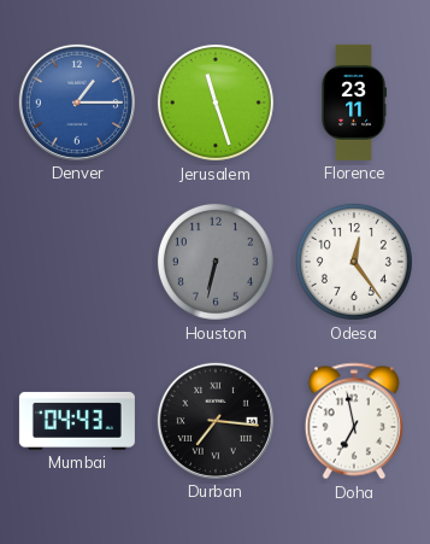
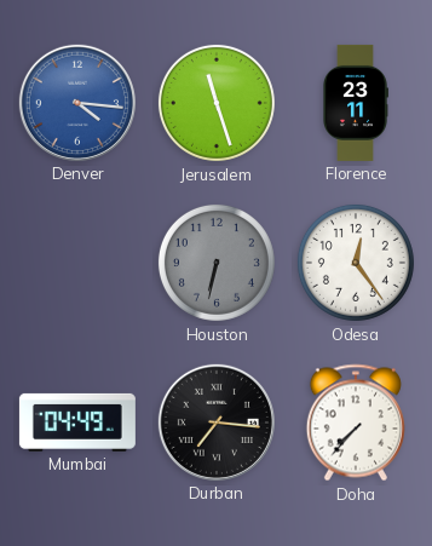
Denver: 1:15 -> 4:16 (77, 103)
Mumbai: 04:43 -> 04:49 (77, 423)
Doha: 6:58 -> 7:37 (356, 423)
